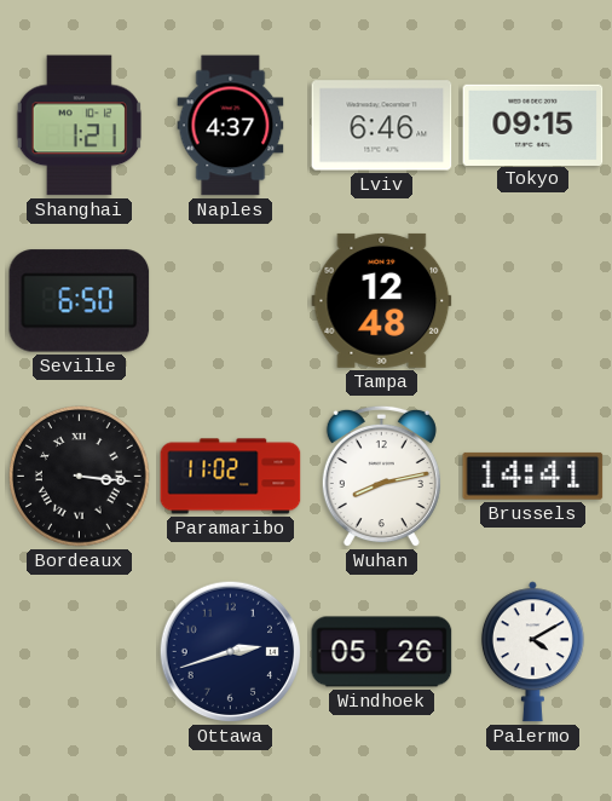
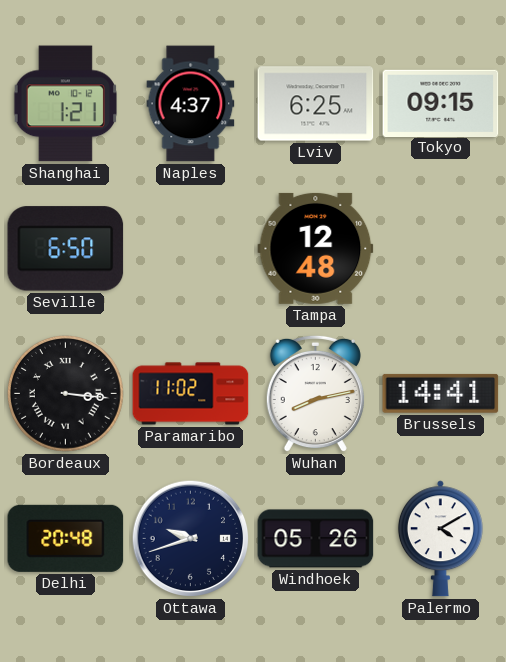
Lviv: 6:46 -> 6:25 (316, 104)
Delhi: none -> 20:48 (66, 538)
Ottawa: 2:42 -> 9:42 (191, 539)
